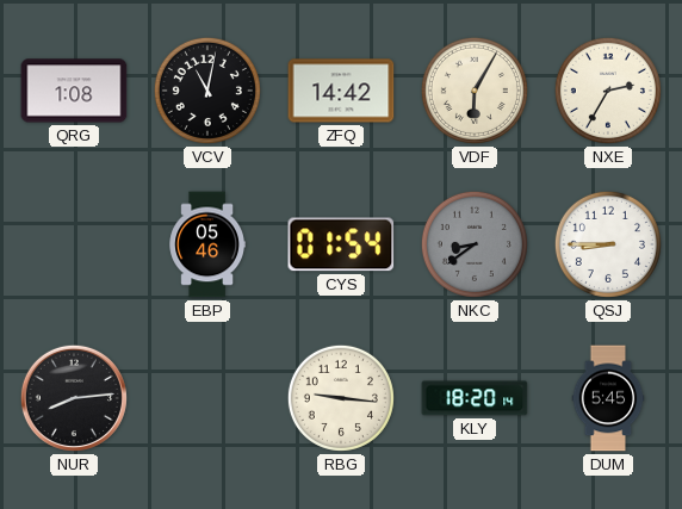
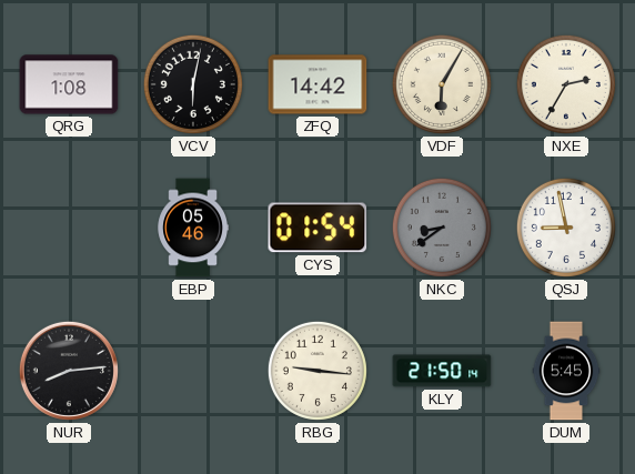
VCV: 11:02 -> 6:02 (193, 84)
QSJ: 8:45 -> 8:58 (566, 228)
KLY: 18:20 -> 21:50 (442, 371)
